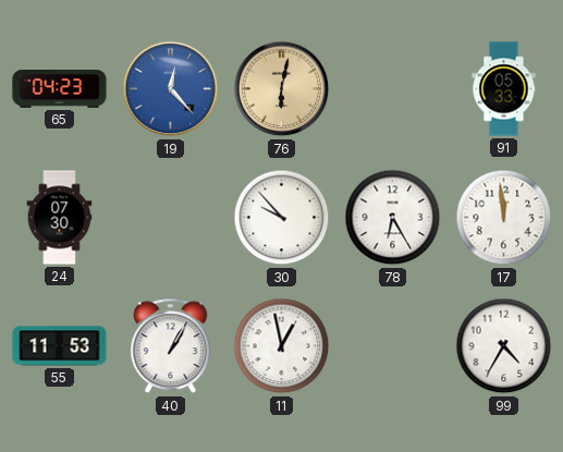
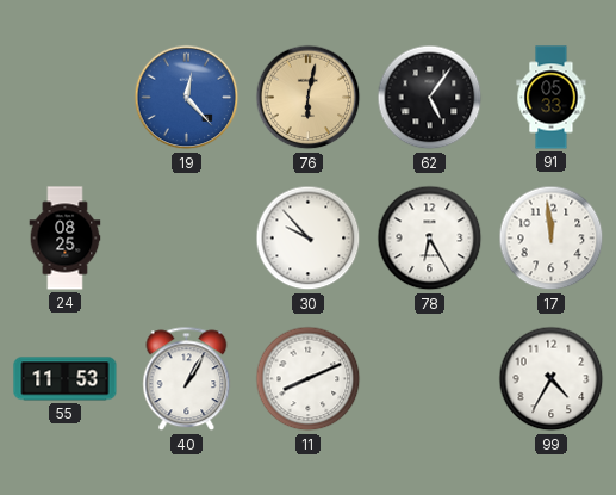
65: 04:23 -> none (60, 88)
62: none -> 5:06 (430, 98)
24: 07:30 -> 08:25 (66, 239)
11: 12:58 -> 8:11 (309, 379)
